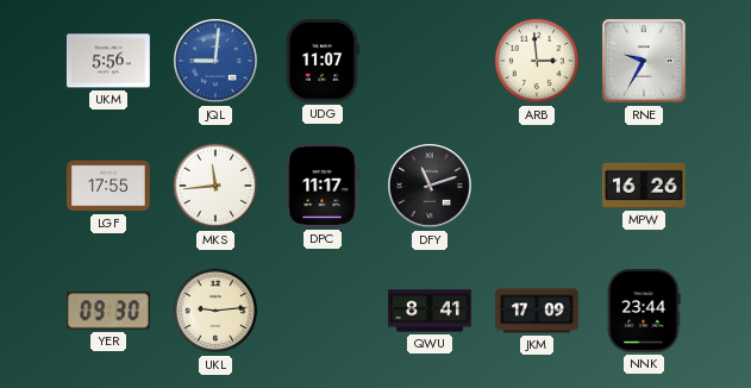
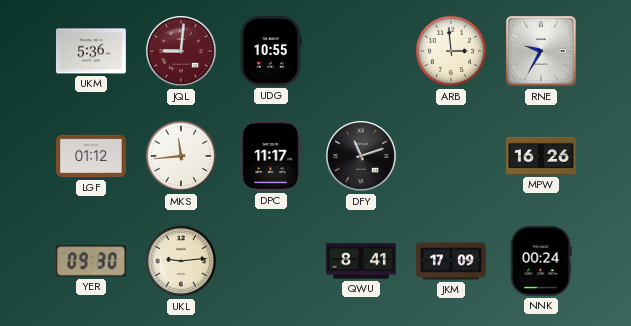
UKM: 5:56 -> 5:36 (91, 51)
JQL dial: blue -> burgundy (181, 51)
UDG: 11:07 -> 10:55 (271, 51)
LGF: 17:55 -> 01:12 (92, 156)
NNK: 23:44 -> 00:24 (541, 261)
